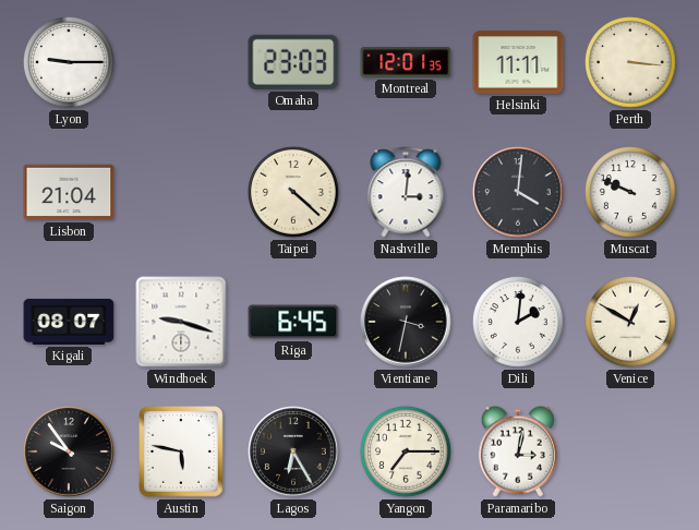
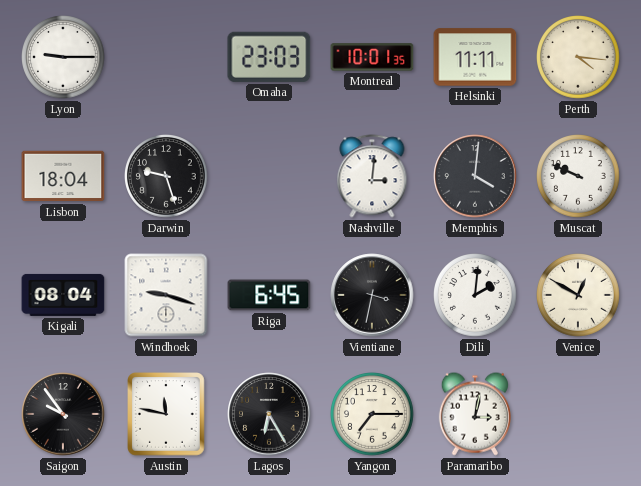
Montreal: 12:01 -> 10:01 (372, 57)
Perth: 3:16 -> 4:16 (579, 58)
Lisbon: 21:04 -> 18:04 (63, 176)
Darwin: none -> 9:27 (167, 177)
Taipei: 4:22 -> none (294, 193)
Kigali: 08:07 -> 08:04 (63, 295)
Austin: 5:47 -> 11:47 (167, 414)
